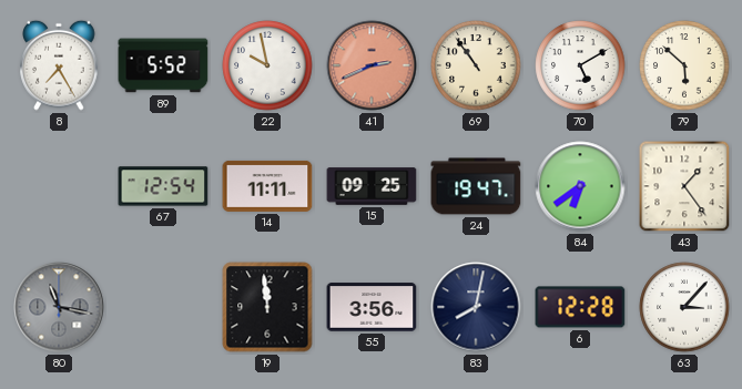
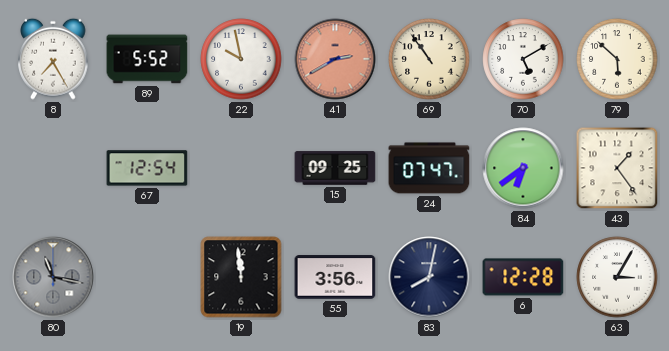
41: 2:41 -> 2:40 (335, 59)
14: 11:11 -> none (267, 186)
24: 19:47 -> 07:47 (429, 168)
63: 3:07 -> 3:05 (617, 277)
